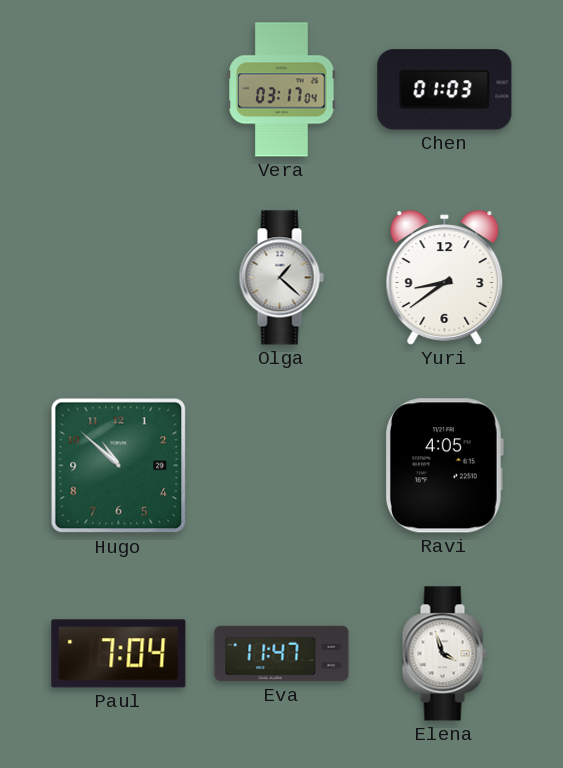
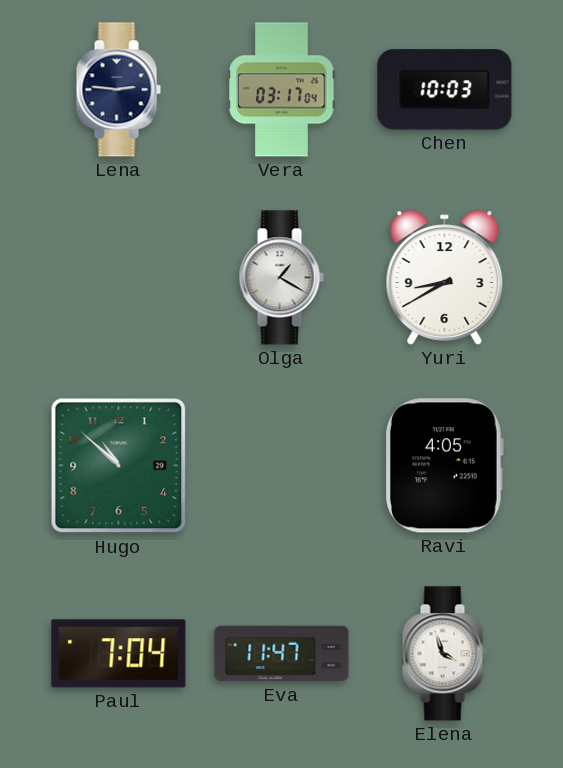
Lena: none -> 2:46 (118, 90)
Chen: 01:03 -> 10:03 (445, 90)
Olga: 1:22 -> 1:20 (281, 278)
Yuri: 8:39 -> 8:40 (445, 278)
